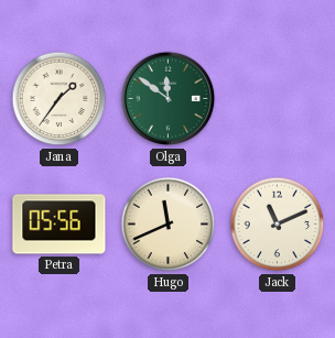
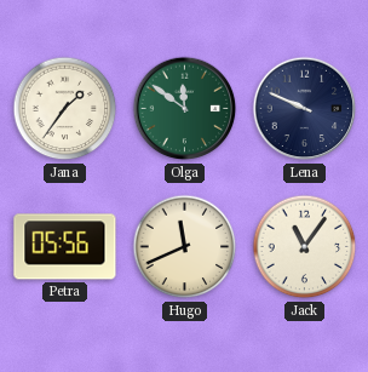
Lena: none -> 9:49 (305, 109)
Jack: 11:11 -> 11:06 (305, 247)
